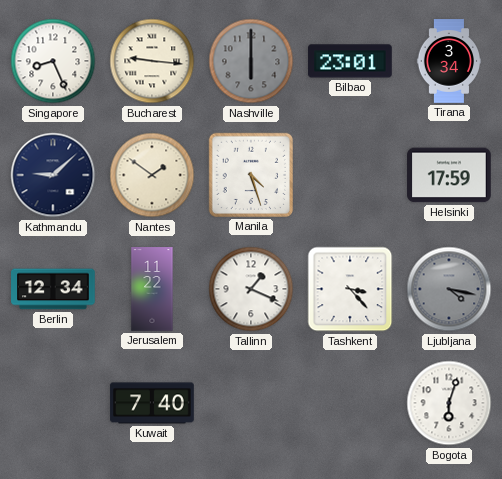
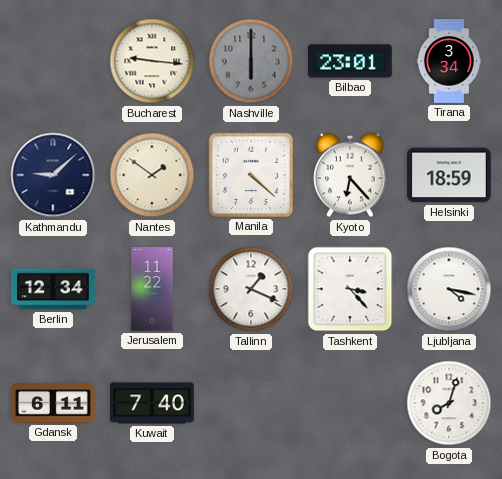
Singapore: 8:26 -> none (53, 61)
Manila: 4:27 -> 4:22 (251, 175)
Kyoto: none -> 6:23 (351, 175)
Helsinki: 17:59 -> 18:59 (449, 175)
Ljubljana dial: grey -> white (449, 289)
Gdansk: none -> 6:11 (53, 404)
Bogota: 6:03 -> 8:03 (449, 403)
